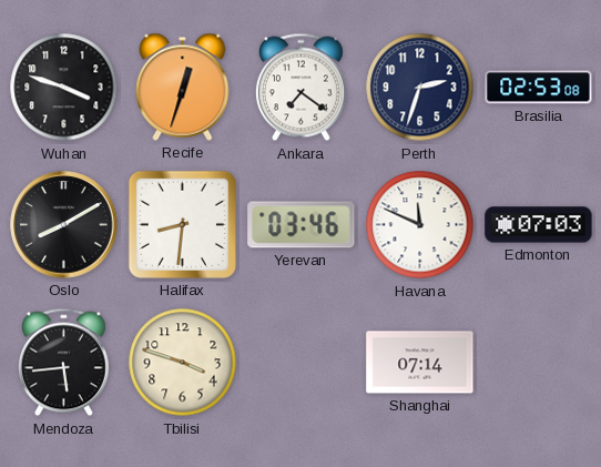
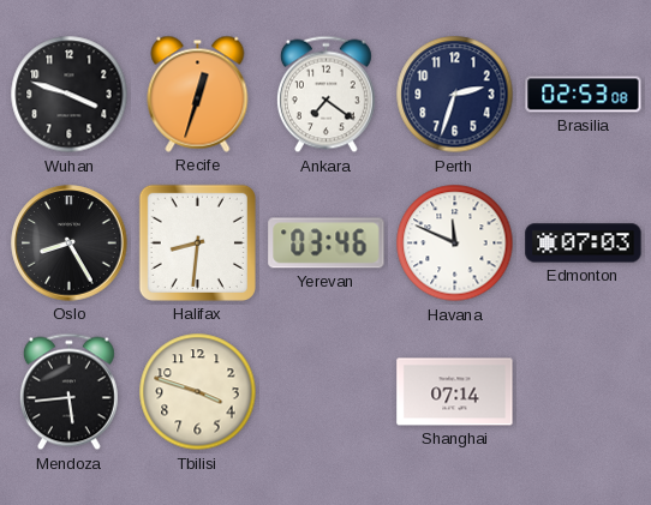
Oslo: 8:10 -> 8:25 (70, 244)
